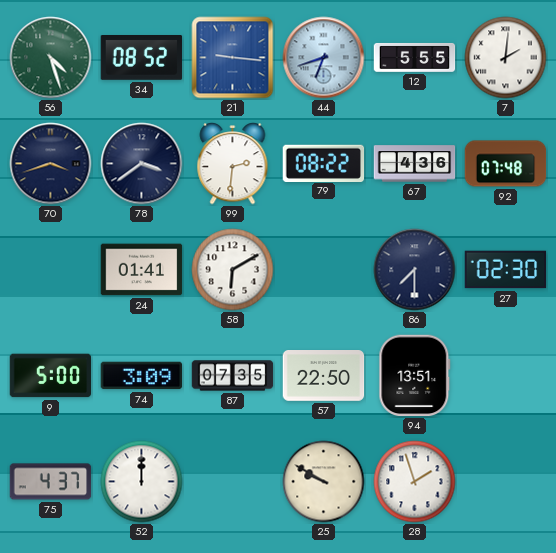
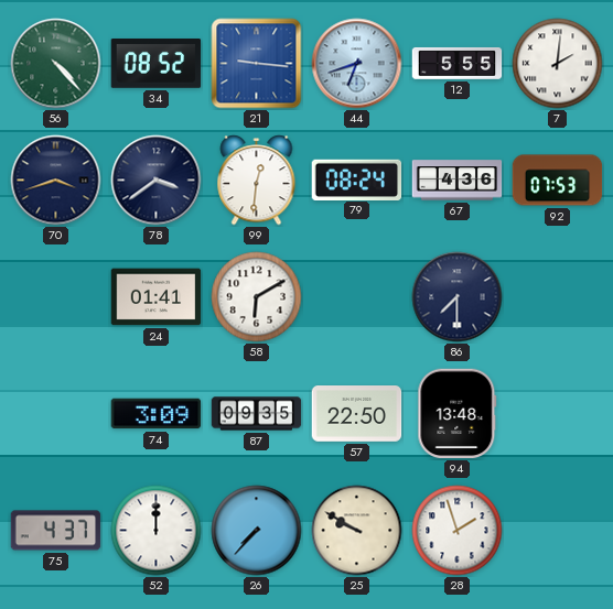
56: 4:27 -> 4:23 (56, 64)
99: 2:31 -> 12:31 (257, 181)
79: 08:22 -> 08:24 (357, 180)
92: 07:48 -> 07:53 (558, 181)
27: 02:30 -> none (506, 270)
9: 5:00 -> none (51, 376)
87: 07:35 -> 09:35 (257, 414)
94: 13:51 -> 13:48 (458, 414)
26: none -> 7:37 (257, 531)
